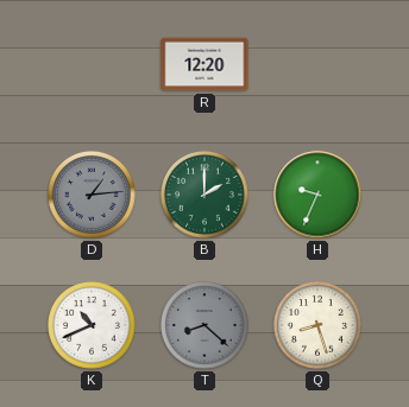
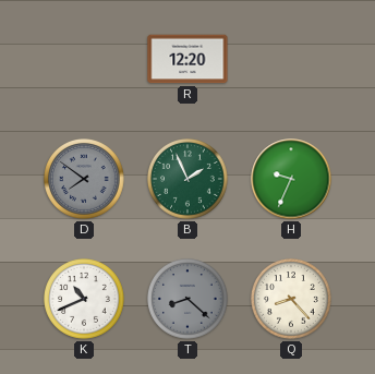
D: 1:14 -> 7:51 (85, 180)
B: 2:00 -> 1:56 (189, 180)
Q: 8:27 -> 8:23 (292, 300)
